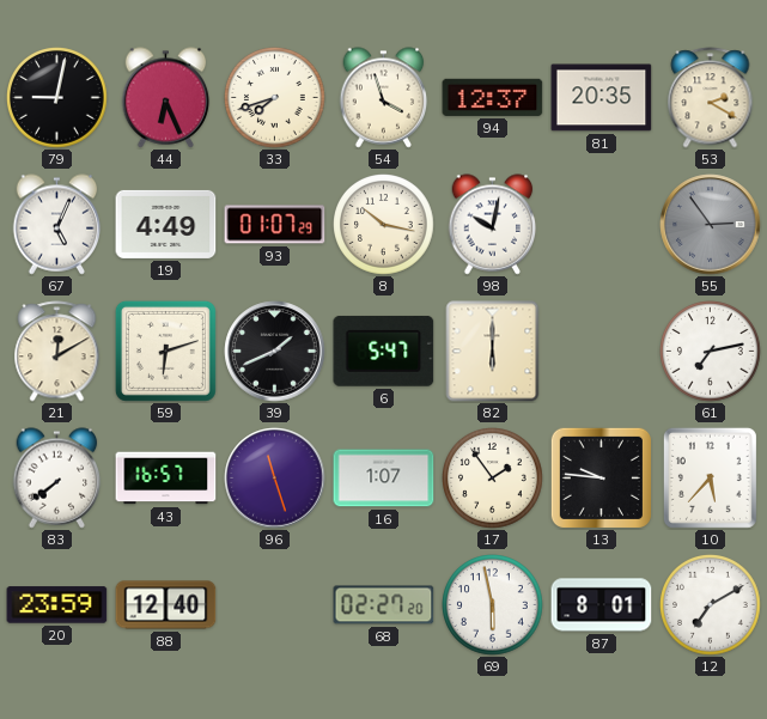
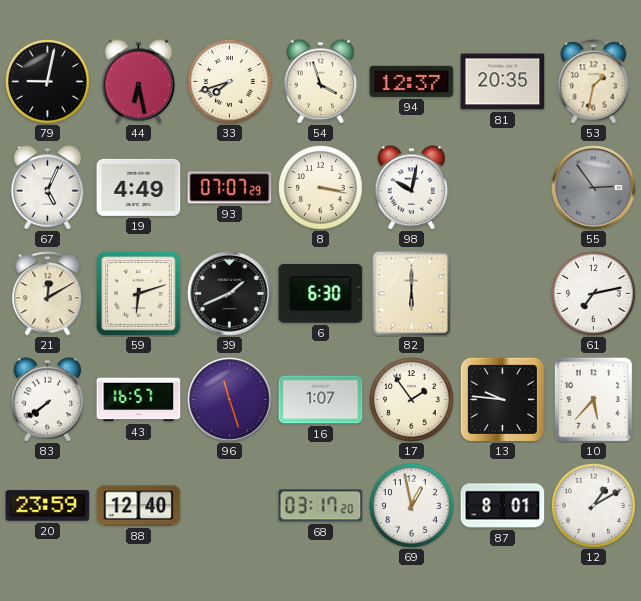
44: 6:26 -> 6:28 (139, 82)
53: 2:20 -> 1:32 (594, 82)
93: 01:07 -> 07:07 (230, 188)
8: 10:17 -> 3:17 (321, 188)
6: 5:47 -> 6:30 (321, 293)
68: 02:27 -> 03:17 (321, 506)
69: 5:58 -> 12:58 (412, 506)
12: 7:10 -> 1:10 (594, 506)
